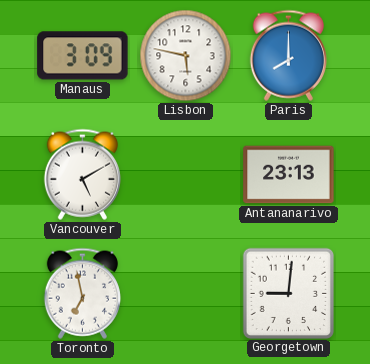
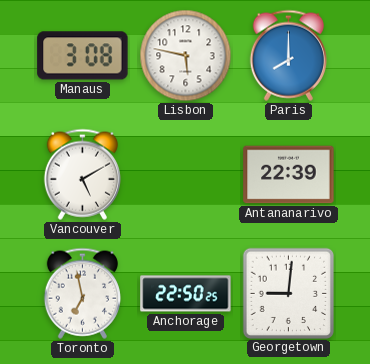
Manaus: 3:09 -> 3:08 (83, 56)
Antananarivo: 23:13 -> 22:39 (289, 175)
Anchorage: none -> 22:50 (186, 294)
